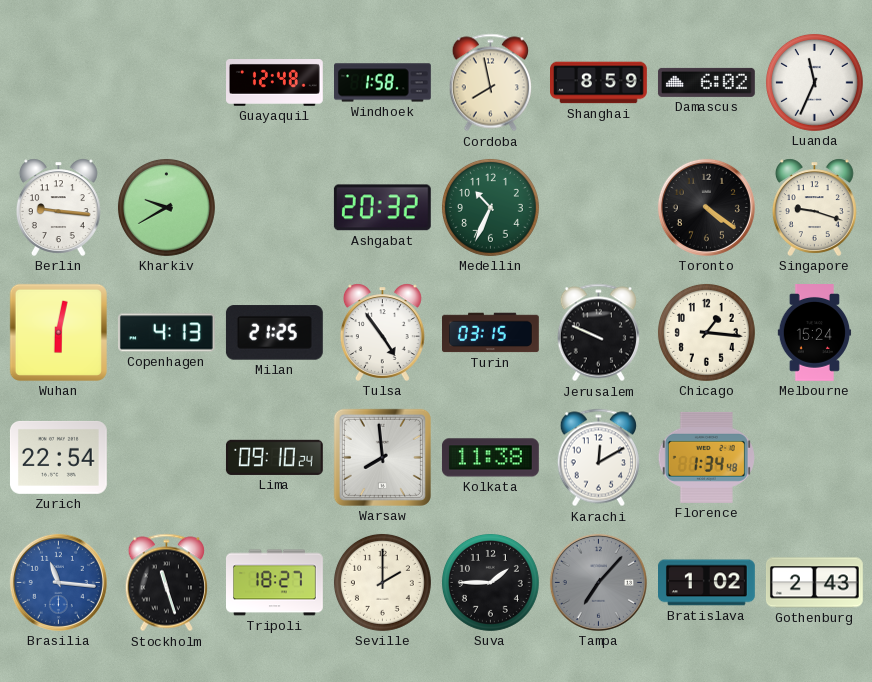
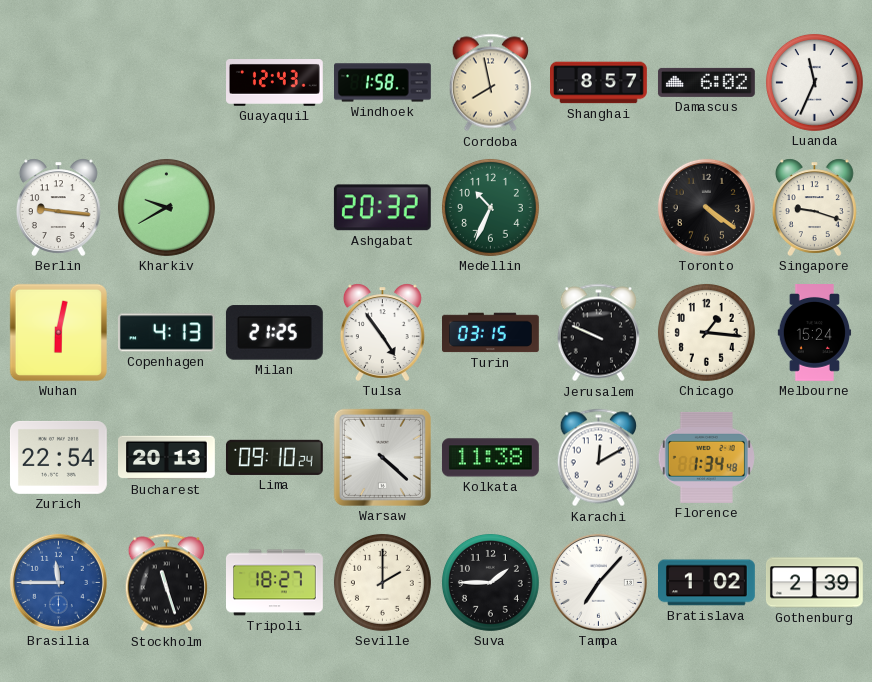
Guayaquil: 12:48 -> 12:43 (275, 83)
Shanghai: 8:59 -> 8:57 (599, 83)
Bucharest: none -> 20:13 (167, 458)
Warsaw: 7:59 -> 4:22 (382, 457)
Brasilia: 11:16 -> 11:45 (58, 582)
Tampa dial: grey -> white (598, 582)
Gothenburg: 2:43 -> 2:39 (814, 583)
